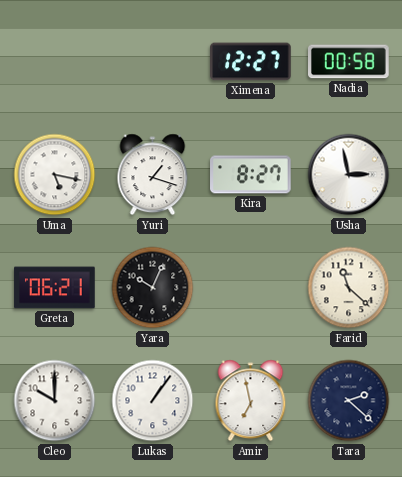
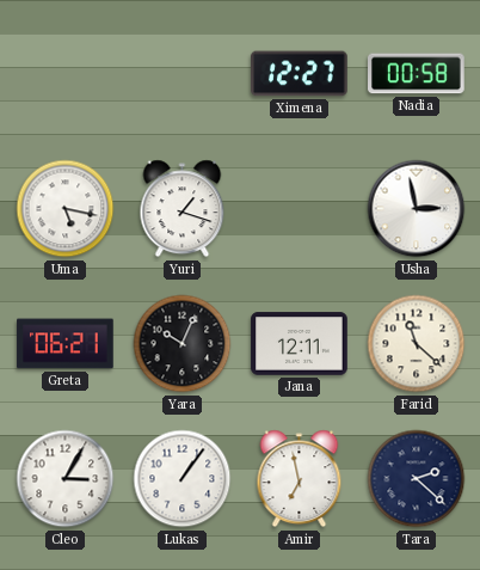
Kira: 8:27 -> none (251, 175)
Jana: none -> 12:11 (300, 344)
Cleo: 10:00 -> 3:05 (66, 479)
